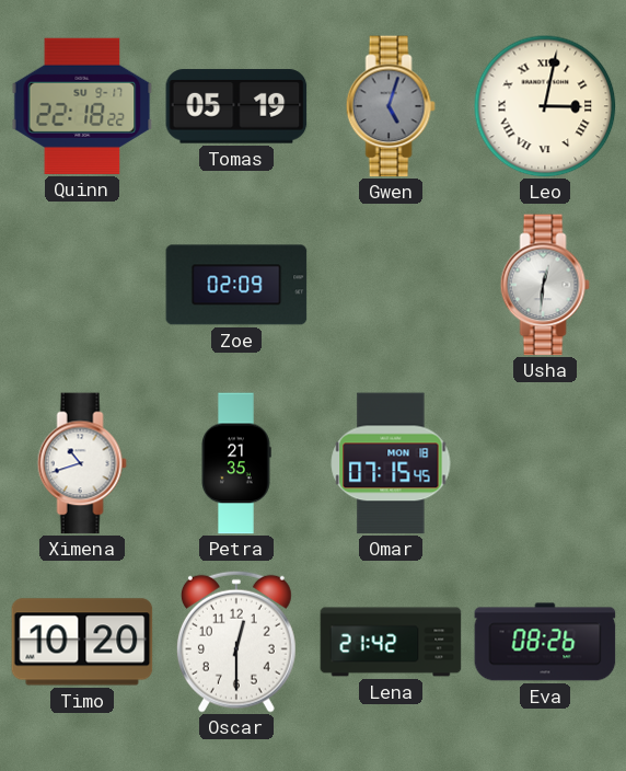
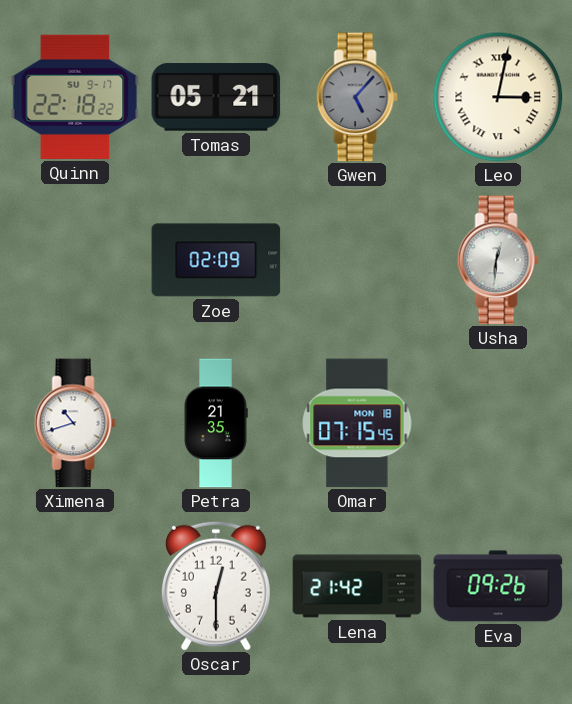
Tomas: 05:19 -> 05:21 (216, 97)
Gwen: 5:03 -> 5:07 (357, 97)
Timo: 10:20 -> none (82, 642)
Eva: 08:26 -> 09:26 (498, 586)
